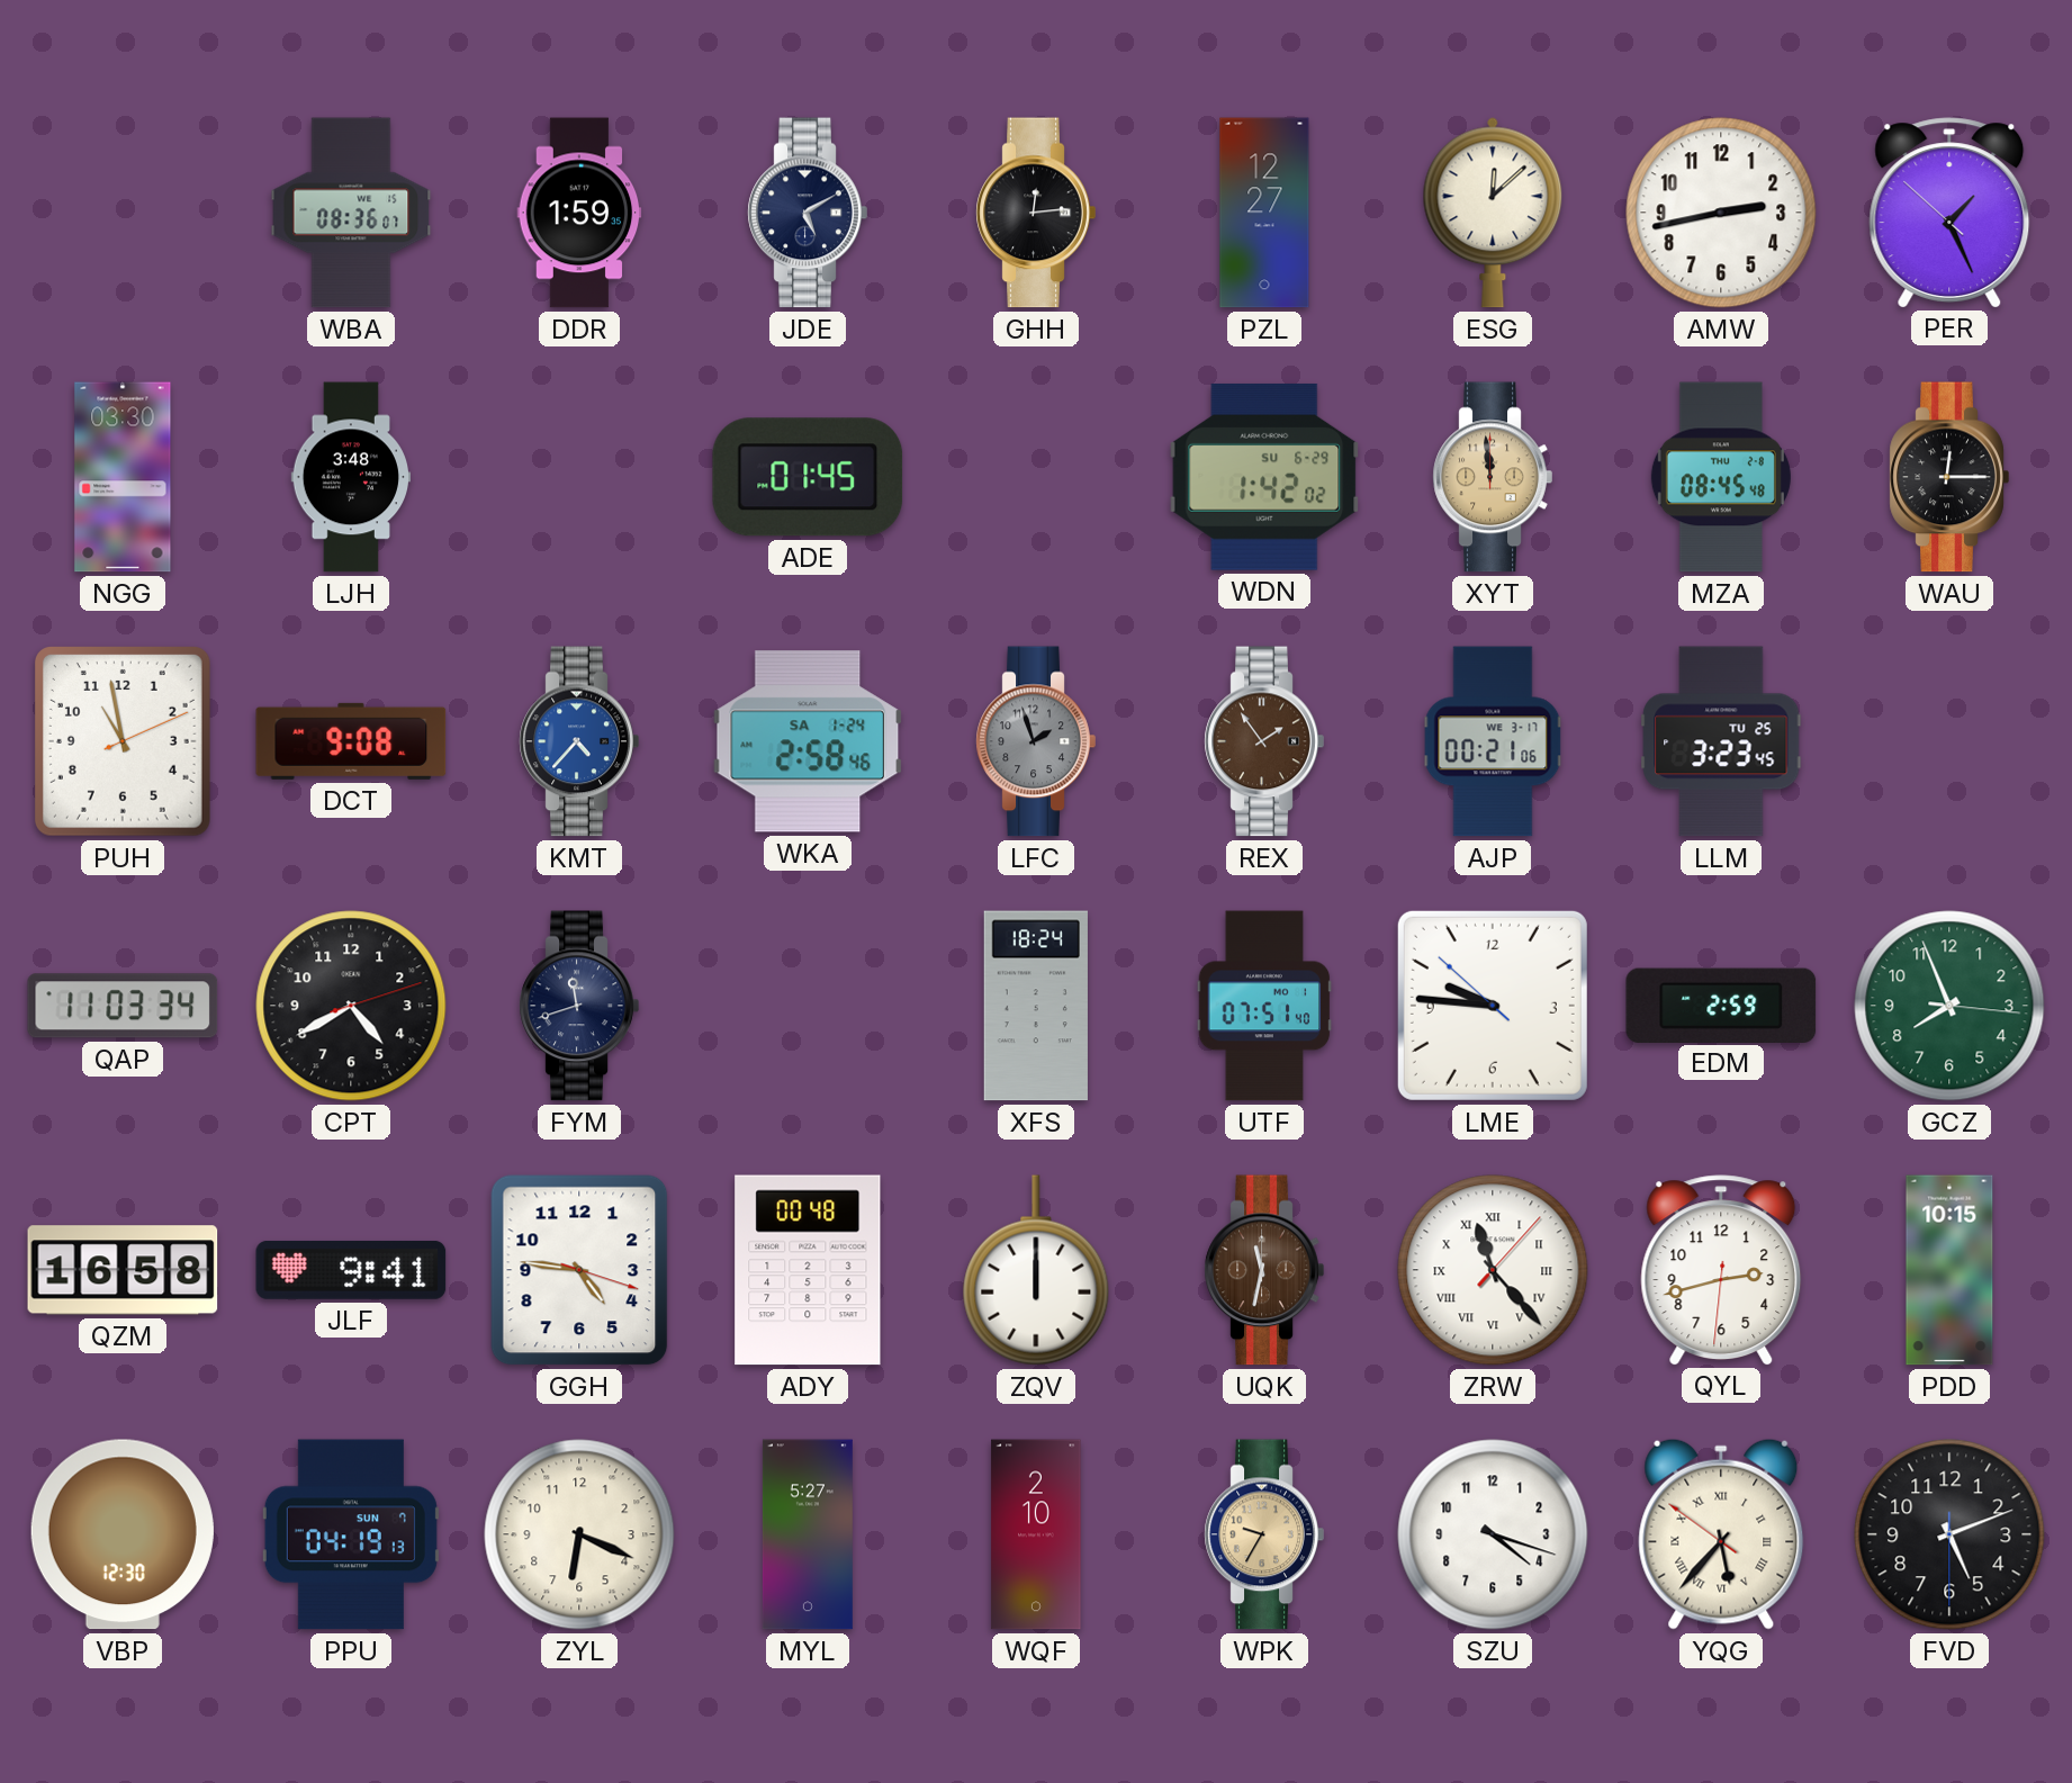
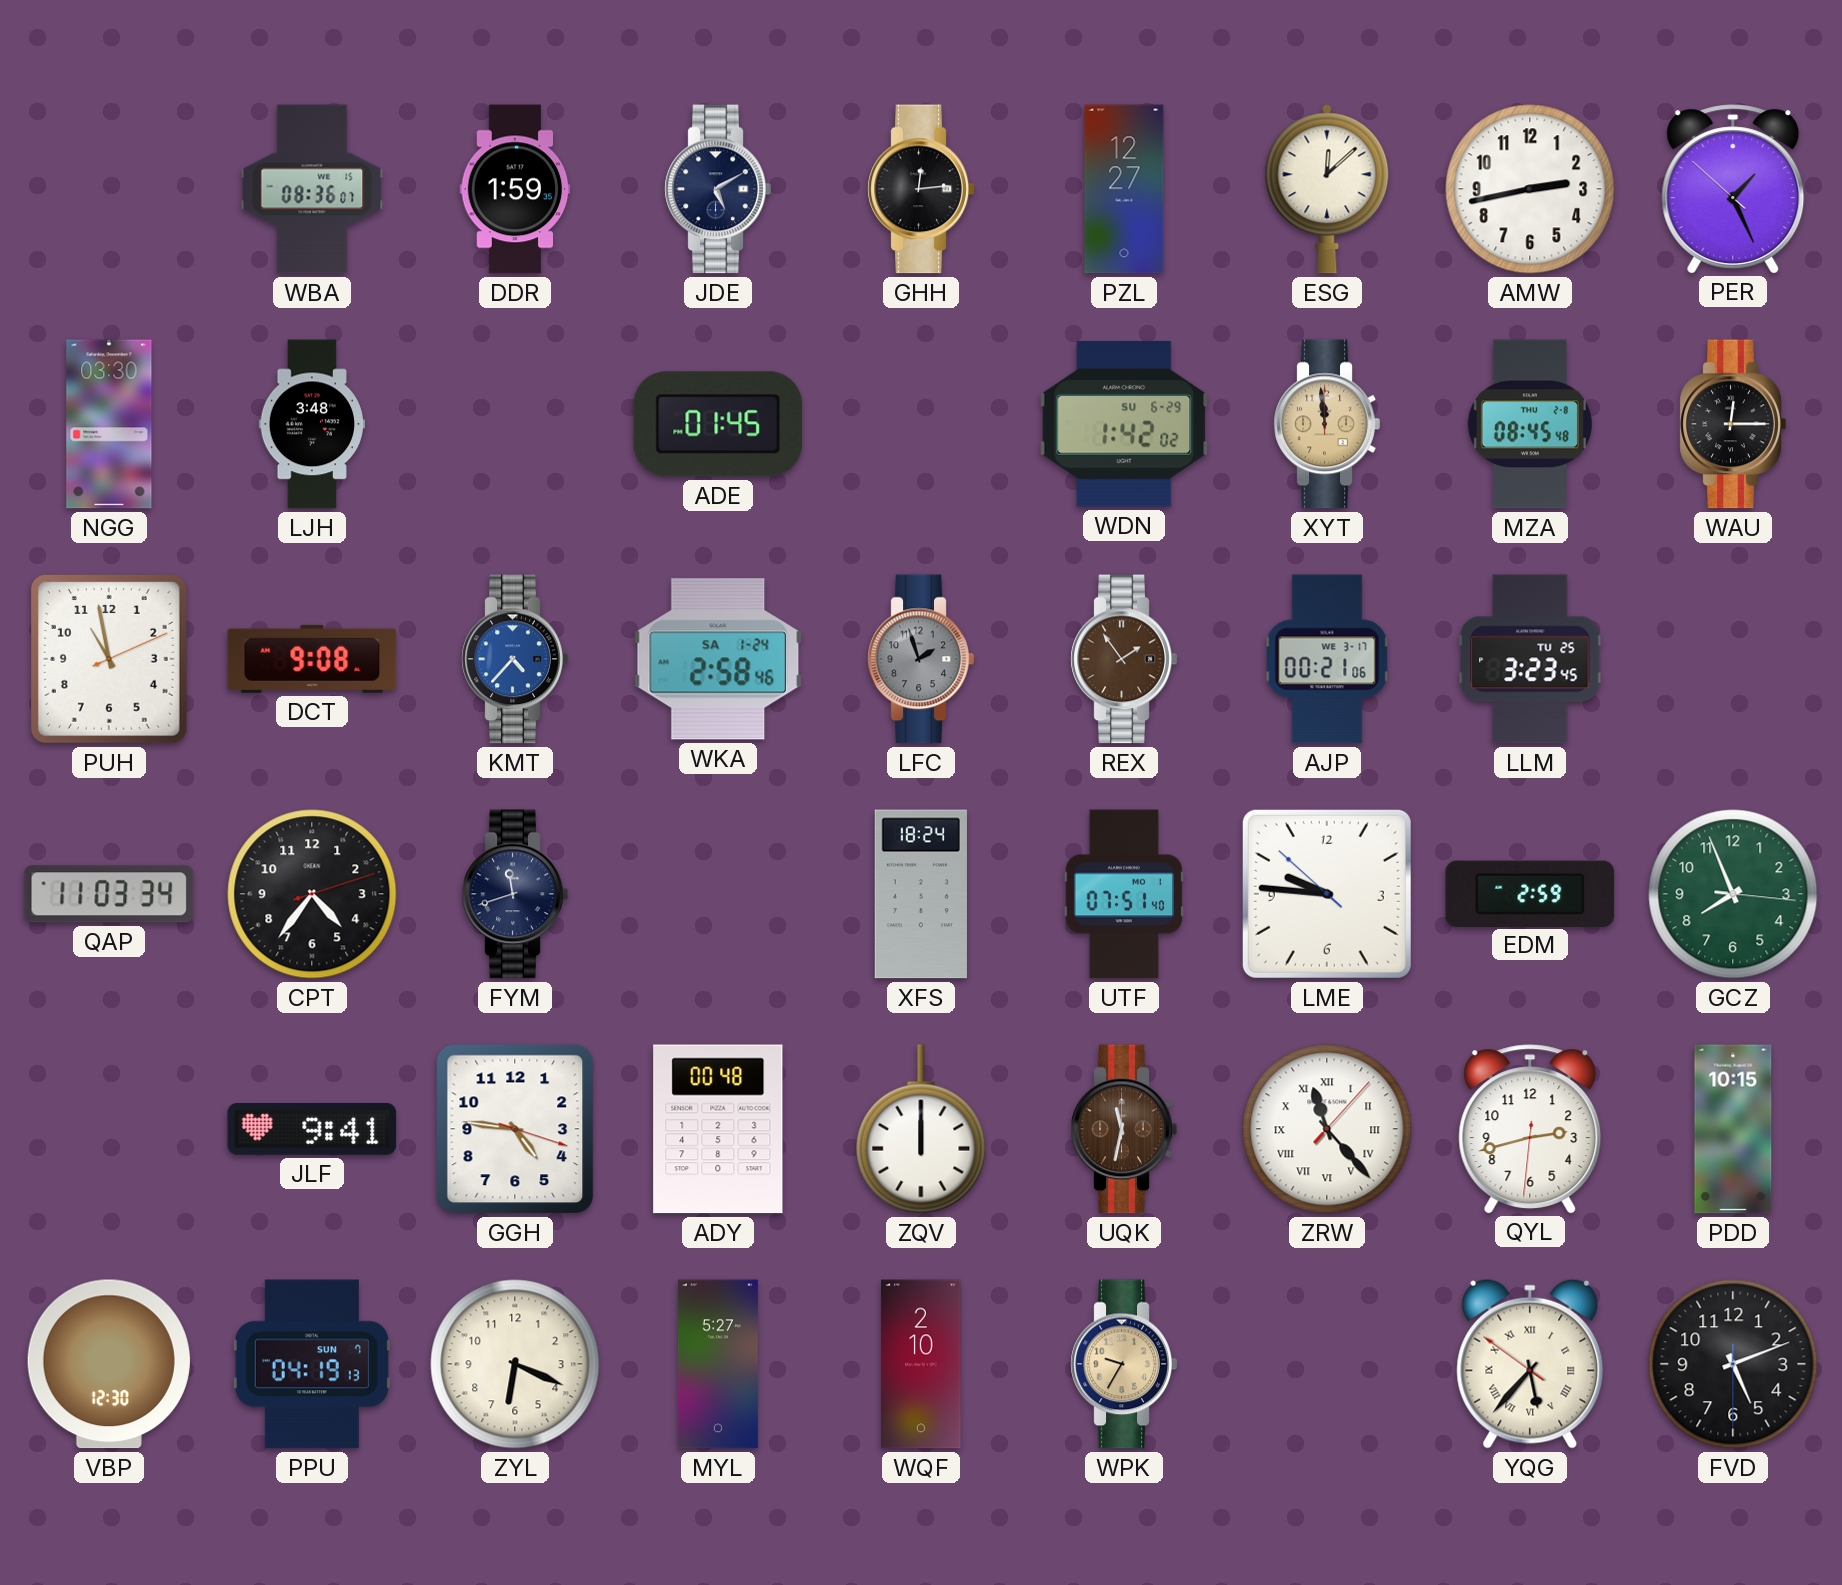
CPT: 4:40 -> 4:36 (312, 894)
QZM: 16:58 -> none (123, 1270)
SZU: 4:18 -> none (1493, 1534)
